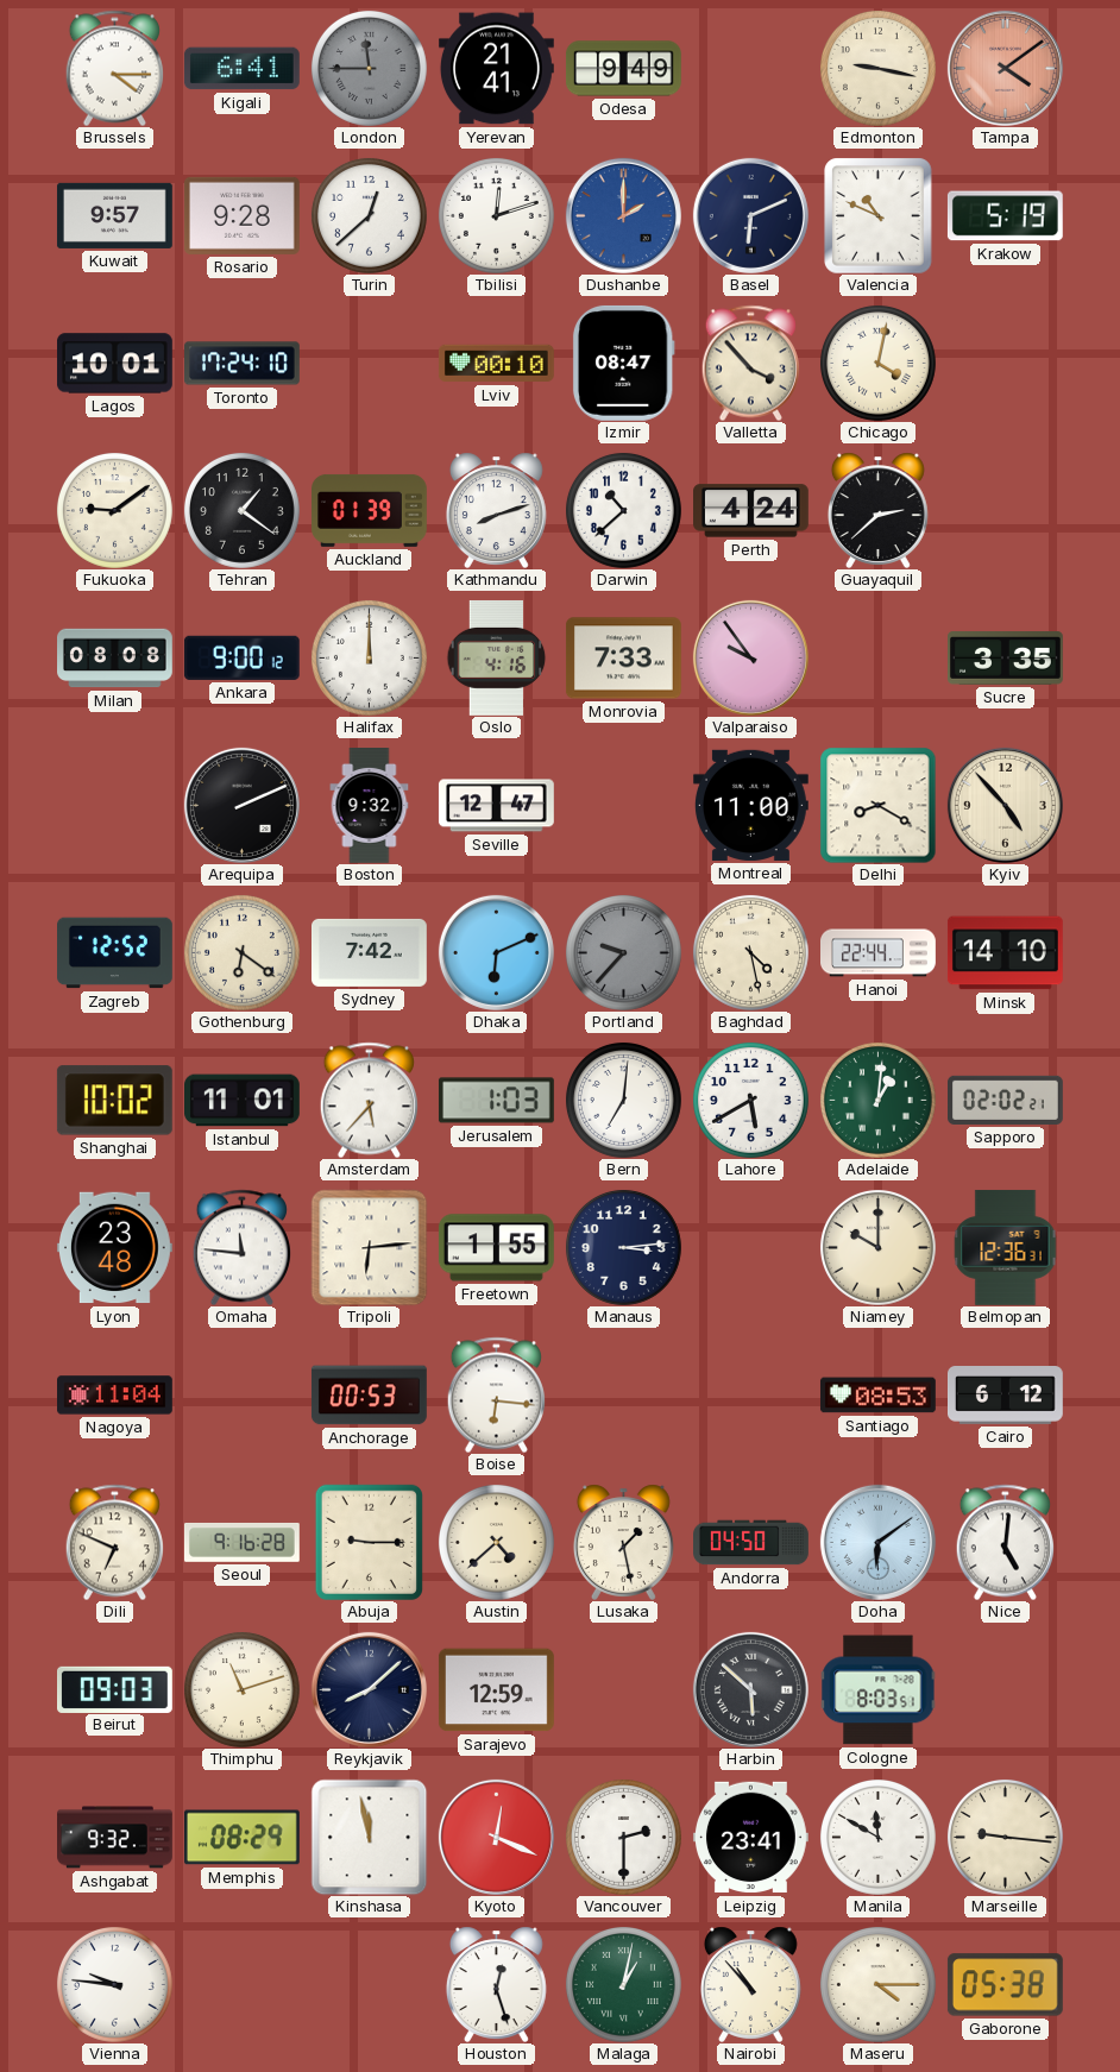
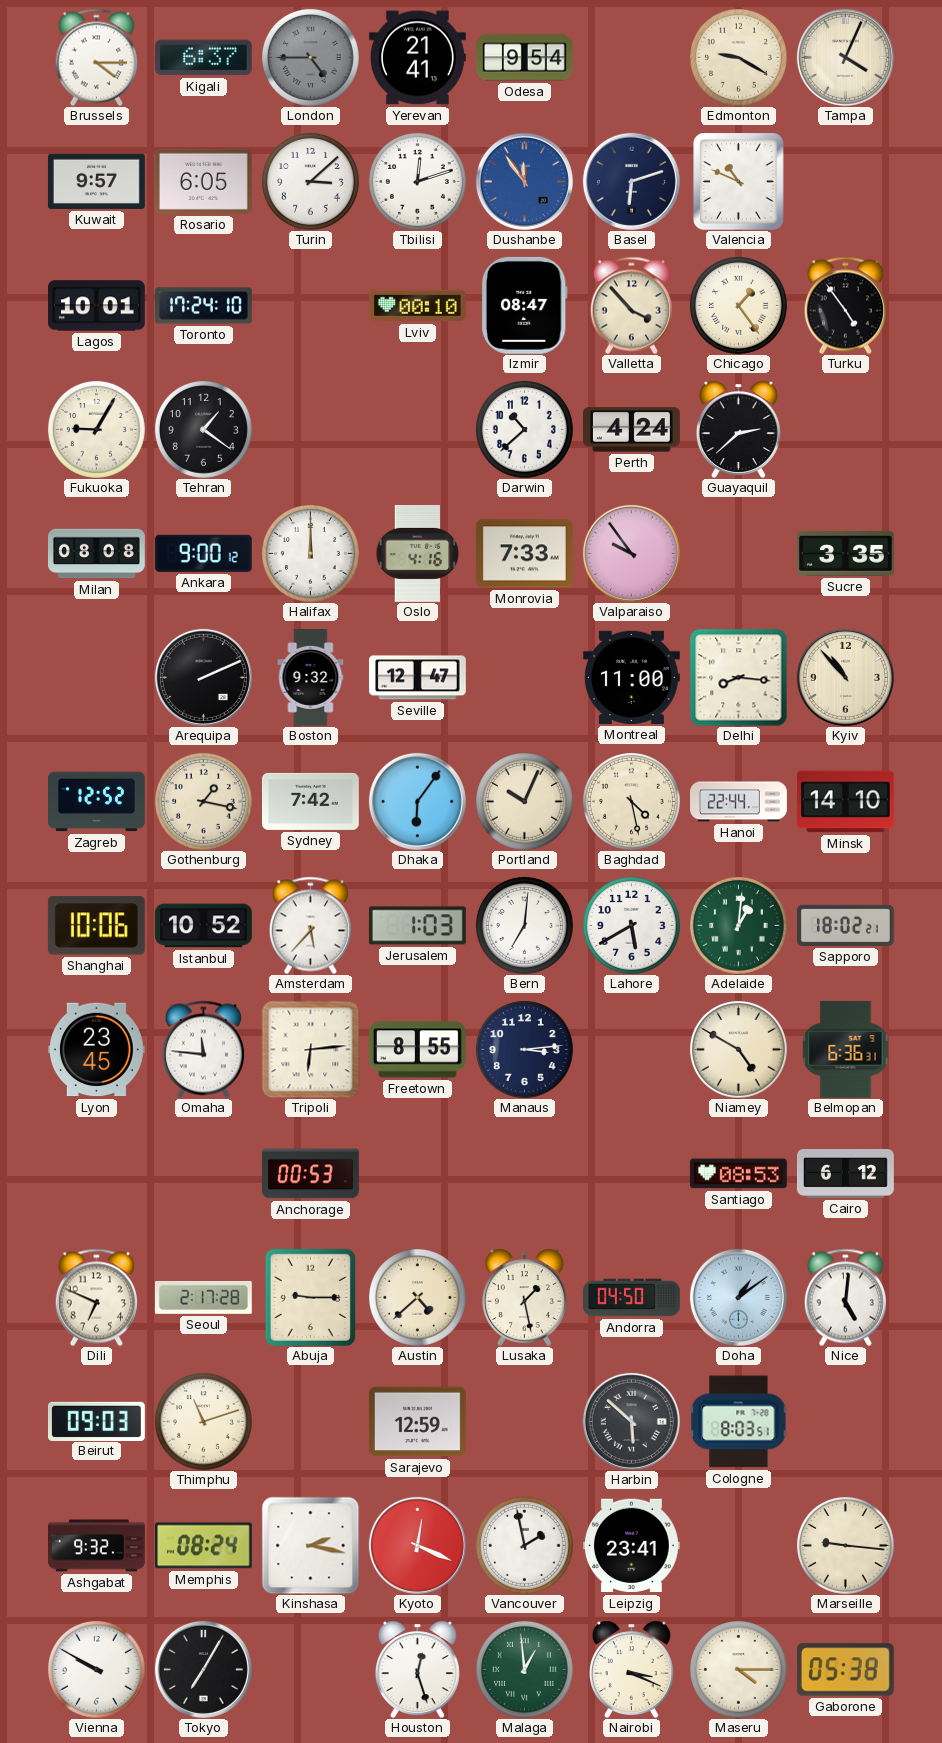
Kigali: 6:41 -> 6:37 (203, 58)
London: 11:45 -> 4:45 (310, 57)
Odesa: 9:49 -> 9:54 (524, 58)
Edmonton: 9:17 -> 9:20 (738, 57)
Tampa: 4:09 -> 4:04 (845, 57)
Tampa dial: salmon -> cream (845, 57)
Rosario: 9:28 -> 6:05 (203, 181)
Turin: 12:38 -> 3:08 (310, 181)
Dushanbe: 2:00 -> 11:54 (524, 181)
Basel: 6:11 -> 6:12 (631, 181)
Krakow: 5:19 -> none (1005, 216)
Chicago: 4:02 -> 1:24 (738, 305)
Turku: none -> 4:54 (845, 305)
Fukuoka: 9:09 -> 9:05 (96, 429)
Auckland: 01:39 -> none (370, 510)
Kathmandu: 8:12 -> none (496, 510)
Delhi: 8:20 -> 8:16 (738, 677)
Kyiv: 4:53 -> 10:53 (845, 677)
Gothenburg: 6:21 -> 1:17 (203, 801)
Dhaka: 6:11 -> 6:06 (417, 801)
Portland: 9:37 -> 10:04 (524, 801)
Portland dial: grey -> cream (524, 801)
Shanghai: 10:02 -> 10:06 (96, 926)
Istanbul: 11:01 -> 10:52 (204, 926)
Sapporo: 02:02 -> 18:02 (846, 925)
Lyon: 23:48 -> 23:45 (96, 1050)
Freetown: 1:55 -> 8:55 (417, 1050)
Niamey: 10:00 -> 4:50 (738, 1049)
Belmopan: 12:36 -> 6:36 (846, 1050)
Nagoya: 11:04 -> none (115, 1396)
Boise: 6:16 -> none (496, 1394)
Seoul: 9:16 -> 2:17 (203, 1297)
Doha: 6:09 -> 1:09 (738, 1297)
Reykjavik: 8:08 -> none (369, 1689)
Memphis: 08:29 -> 08:24 (203, 1546)
Kinshasa: 11:58 -> 2:17 (310, 1545)
Vancouver: 2:30 -> 1:58 (524, 1545)
Manila: 11:50 -> none (877, 1837)
Vienna: 9:46 -> 9:50 (96, 1669)
Tokyo: none -> 7:05 (203, 1669)
Malaga: 1:02 -> 12:59 (524, 1669)
Nairobi: 10:53 -> 3:19 (631, 1669)
